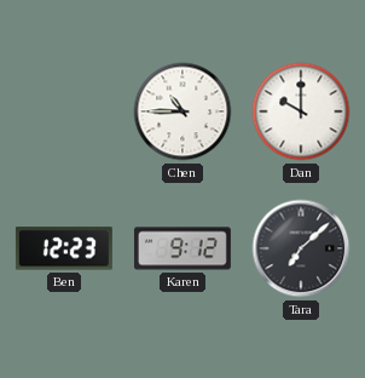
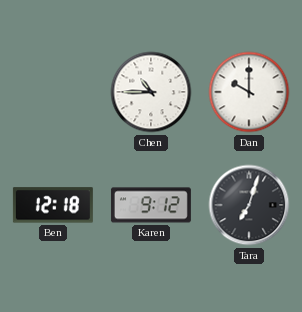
Ben: 12:23 -> 12:18 (53, 205)
Tara: 7:08 -> 7:03 (249, 205)
